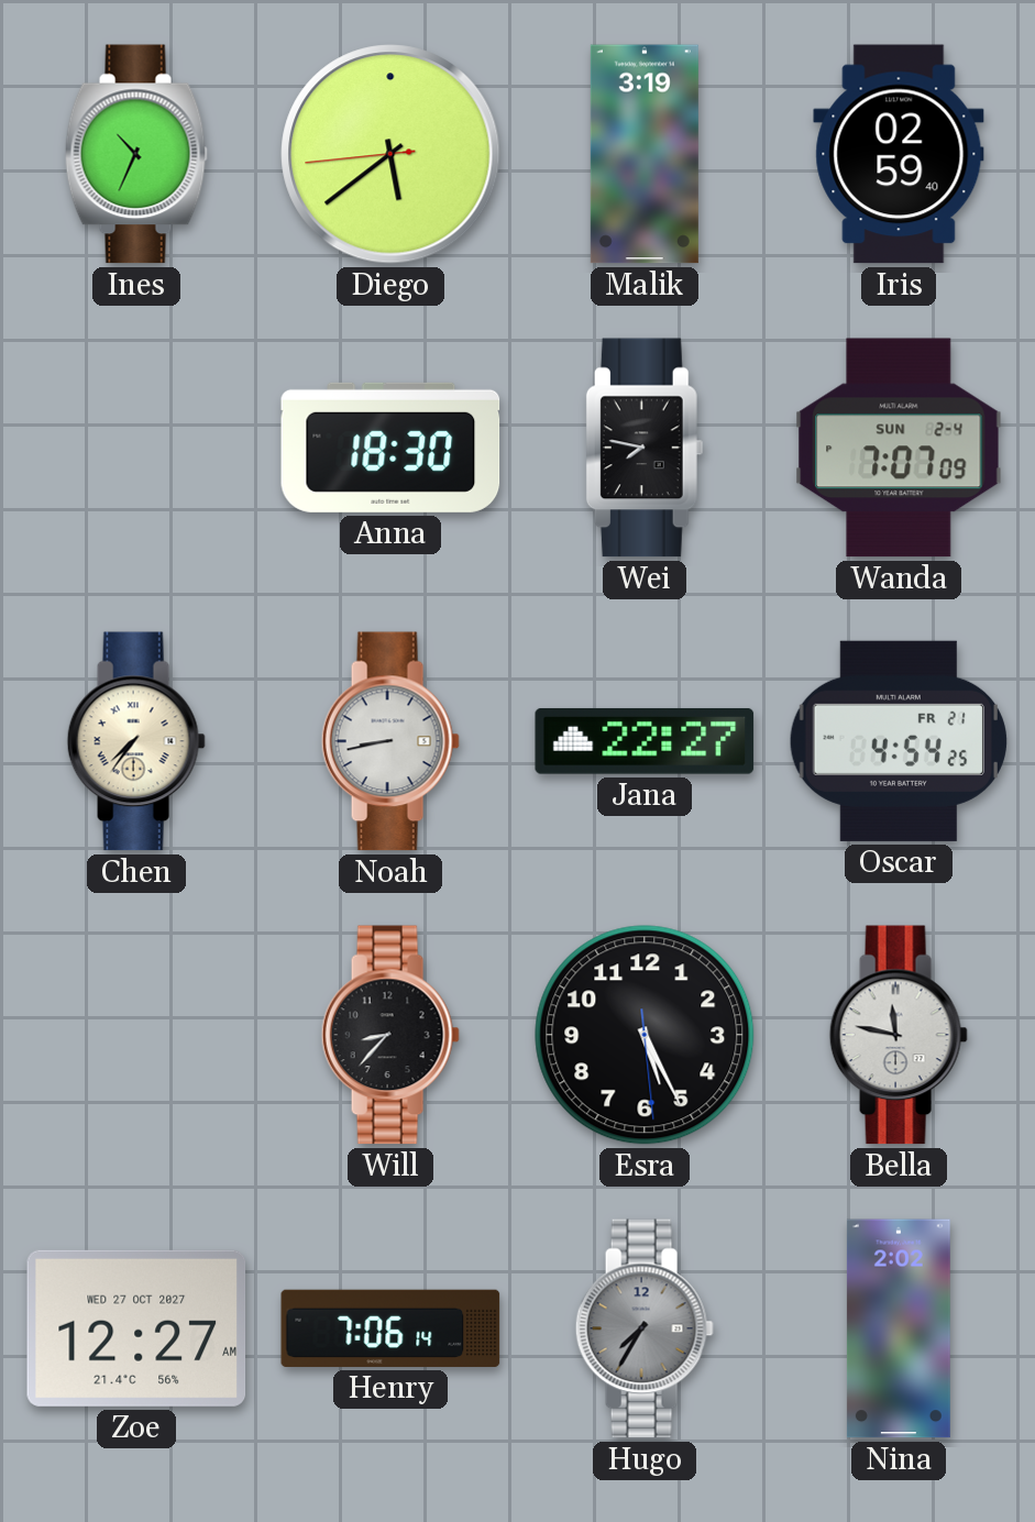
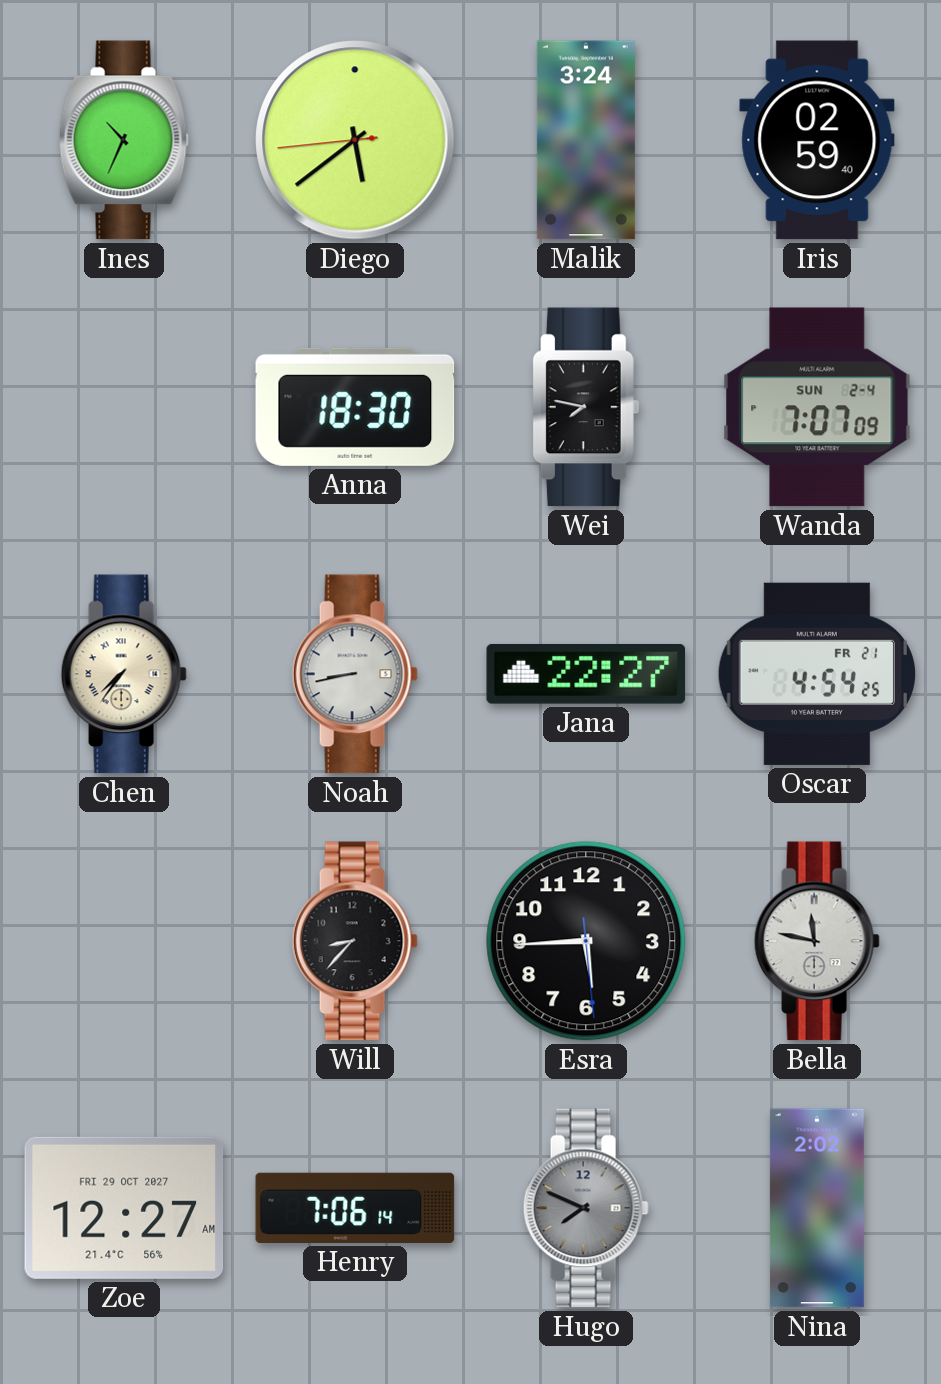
Malik: 3:19 -> 3:24 (586, 140)
Esra: 5:25 -> 5:44 (586, 941)
Zoe date: WED 27 OCT 2027 -> FRI 29 OCT 2027 (124, 1208)
Hugo: 7:35 -> 7:49 (586, 1208)
